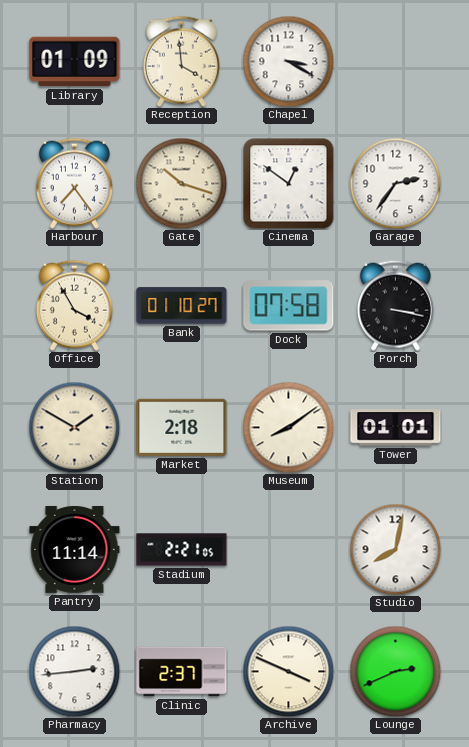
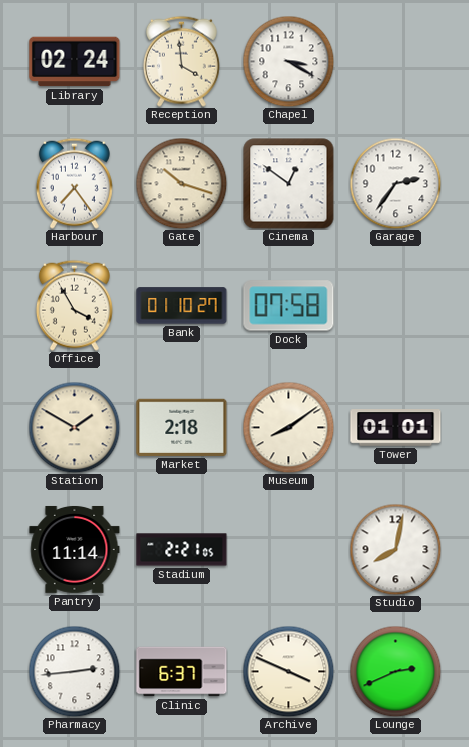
Library: 01:09 -> 02:24 (75, 62)
Porch: 3:17 -> none (395, 305)
Clinic: 2:37 -> 6:37 (182, 672)
